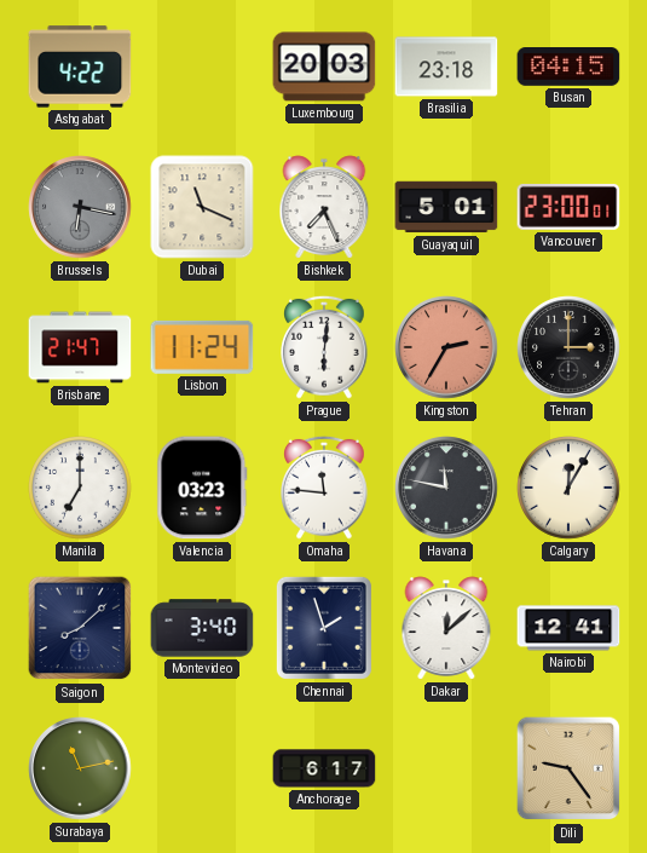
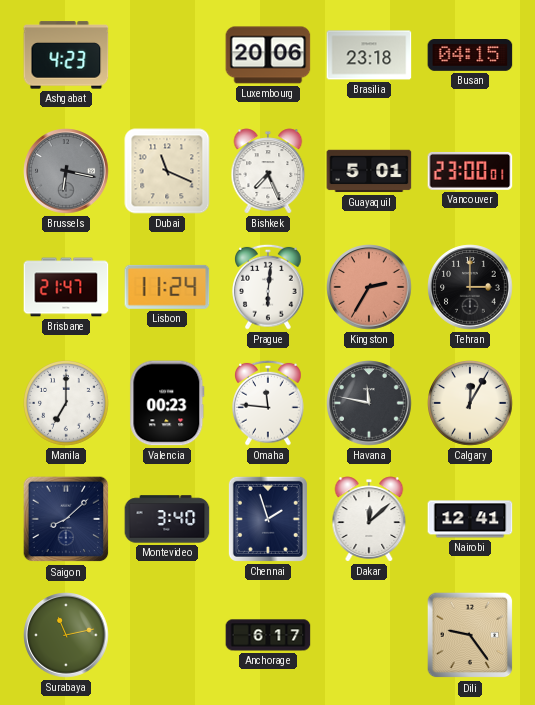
Ashgabat: 4:22 -> 4:23 (66, 55)
Luxembourg: 20:03 -> 20:06 (268, 55)
Valencia: 03:23 -> 00:23 (167, 403)
